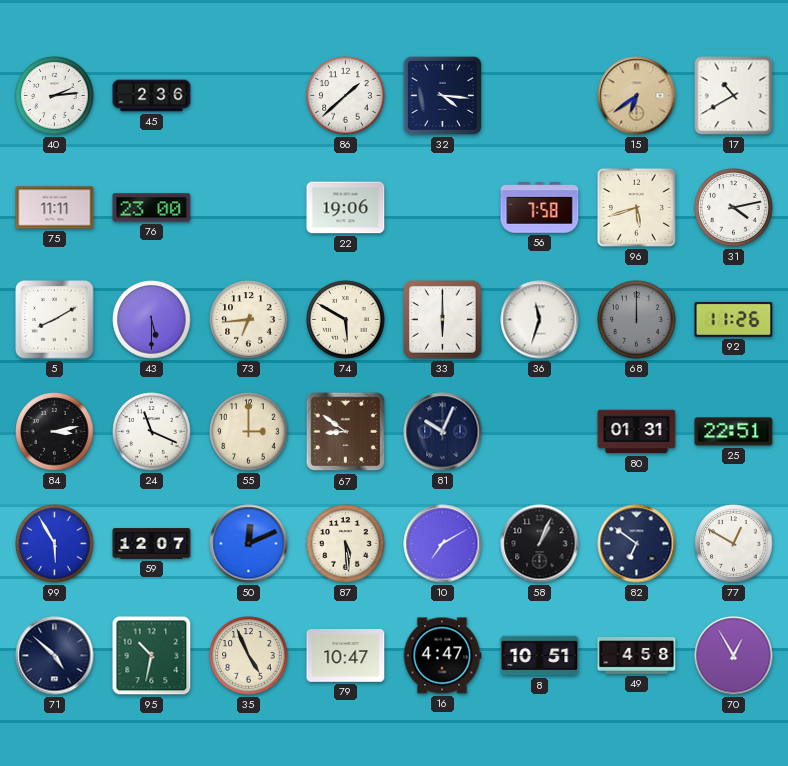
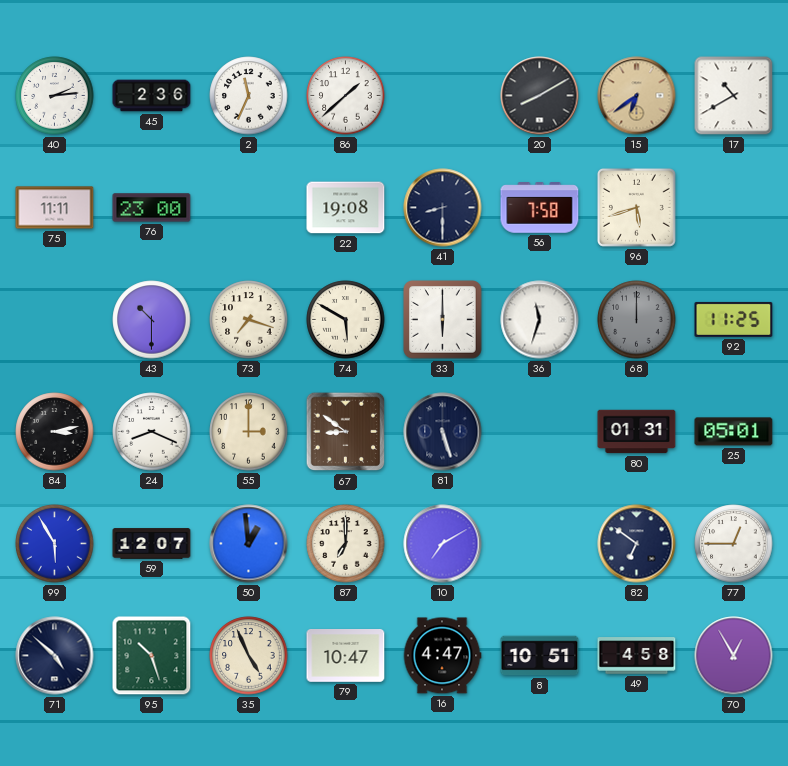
2: none -> 11:34 (249, 96)
32: 4:16 -> none (442, 95)
20: none -> 8:10 (540, 96)
22: 19:06 -> 19:08 (346, 208)
41: none -> 8:30 (443, 208)
31: 4:13 -> none (734, 208)
5: 8:10 -> none (55, 320)
43: 5:30 -> 10:30 (152, 320)
73: 6:44 -> 7:18 (249, 320)
92: 11:26 -> 11:25 (734, 319)
24: 11:19 -> 8:19 (152, 432)
81: 10:04 -> 5:27 (443, 432)
25: 22:51 -> 05:01 (734, 432)
50: 12:11 -> 12:59 (249, 544)
87: 5:29 -> 7:00 (346, 544)
58: 1:04 -> none (540, 544)
77: 12:50 -> 12:45 (734, 544)
95: 10:32 -> 10:27 (152, 656)
